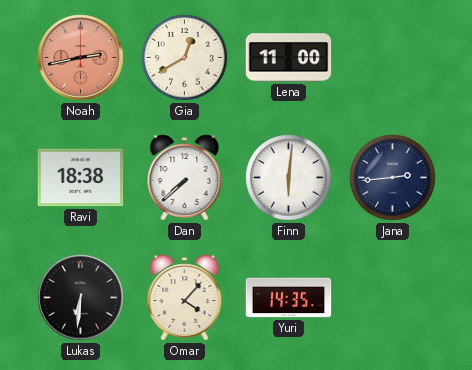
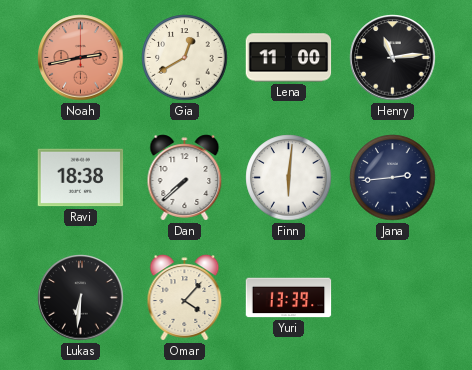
Henry: none -> 11:14 (393, 58)
Yuri: 14:35 -> 13:39 (289, 298)
